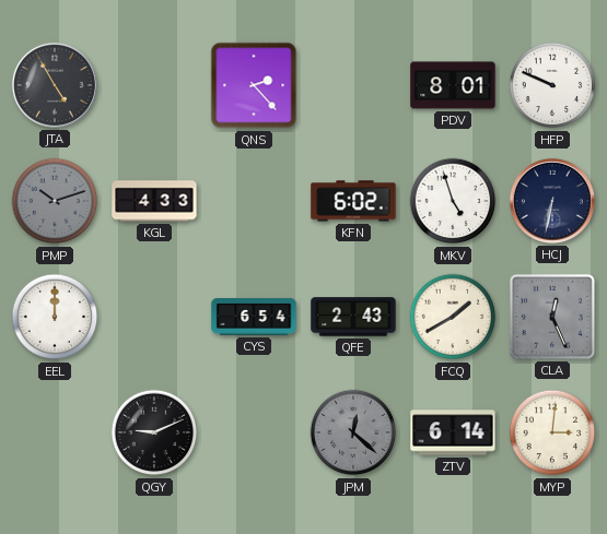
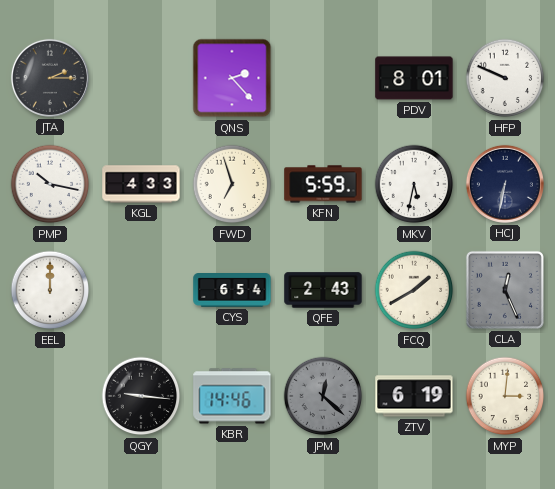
JTA: 4:55 -> 2:15 (50, 78)
PMP: 10:12 -> 10:17 (50, 184)
PMP dial: grey -> white (50, 184)
FWD: none -> 6:57 (232, 184)
KFN: 6:02 -> 5:59 (323, 184)
MKV: 4:57 -> 5:32 (414, 184)
QGY: 9:11 -> 9:16 (141, 396)
KBR: none -> 14:46 (232, 396)
ZTV: 6:14 -> 6:19 (414, 396)
